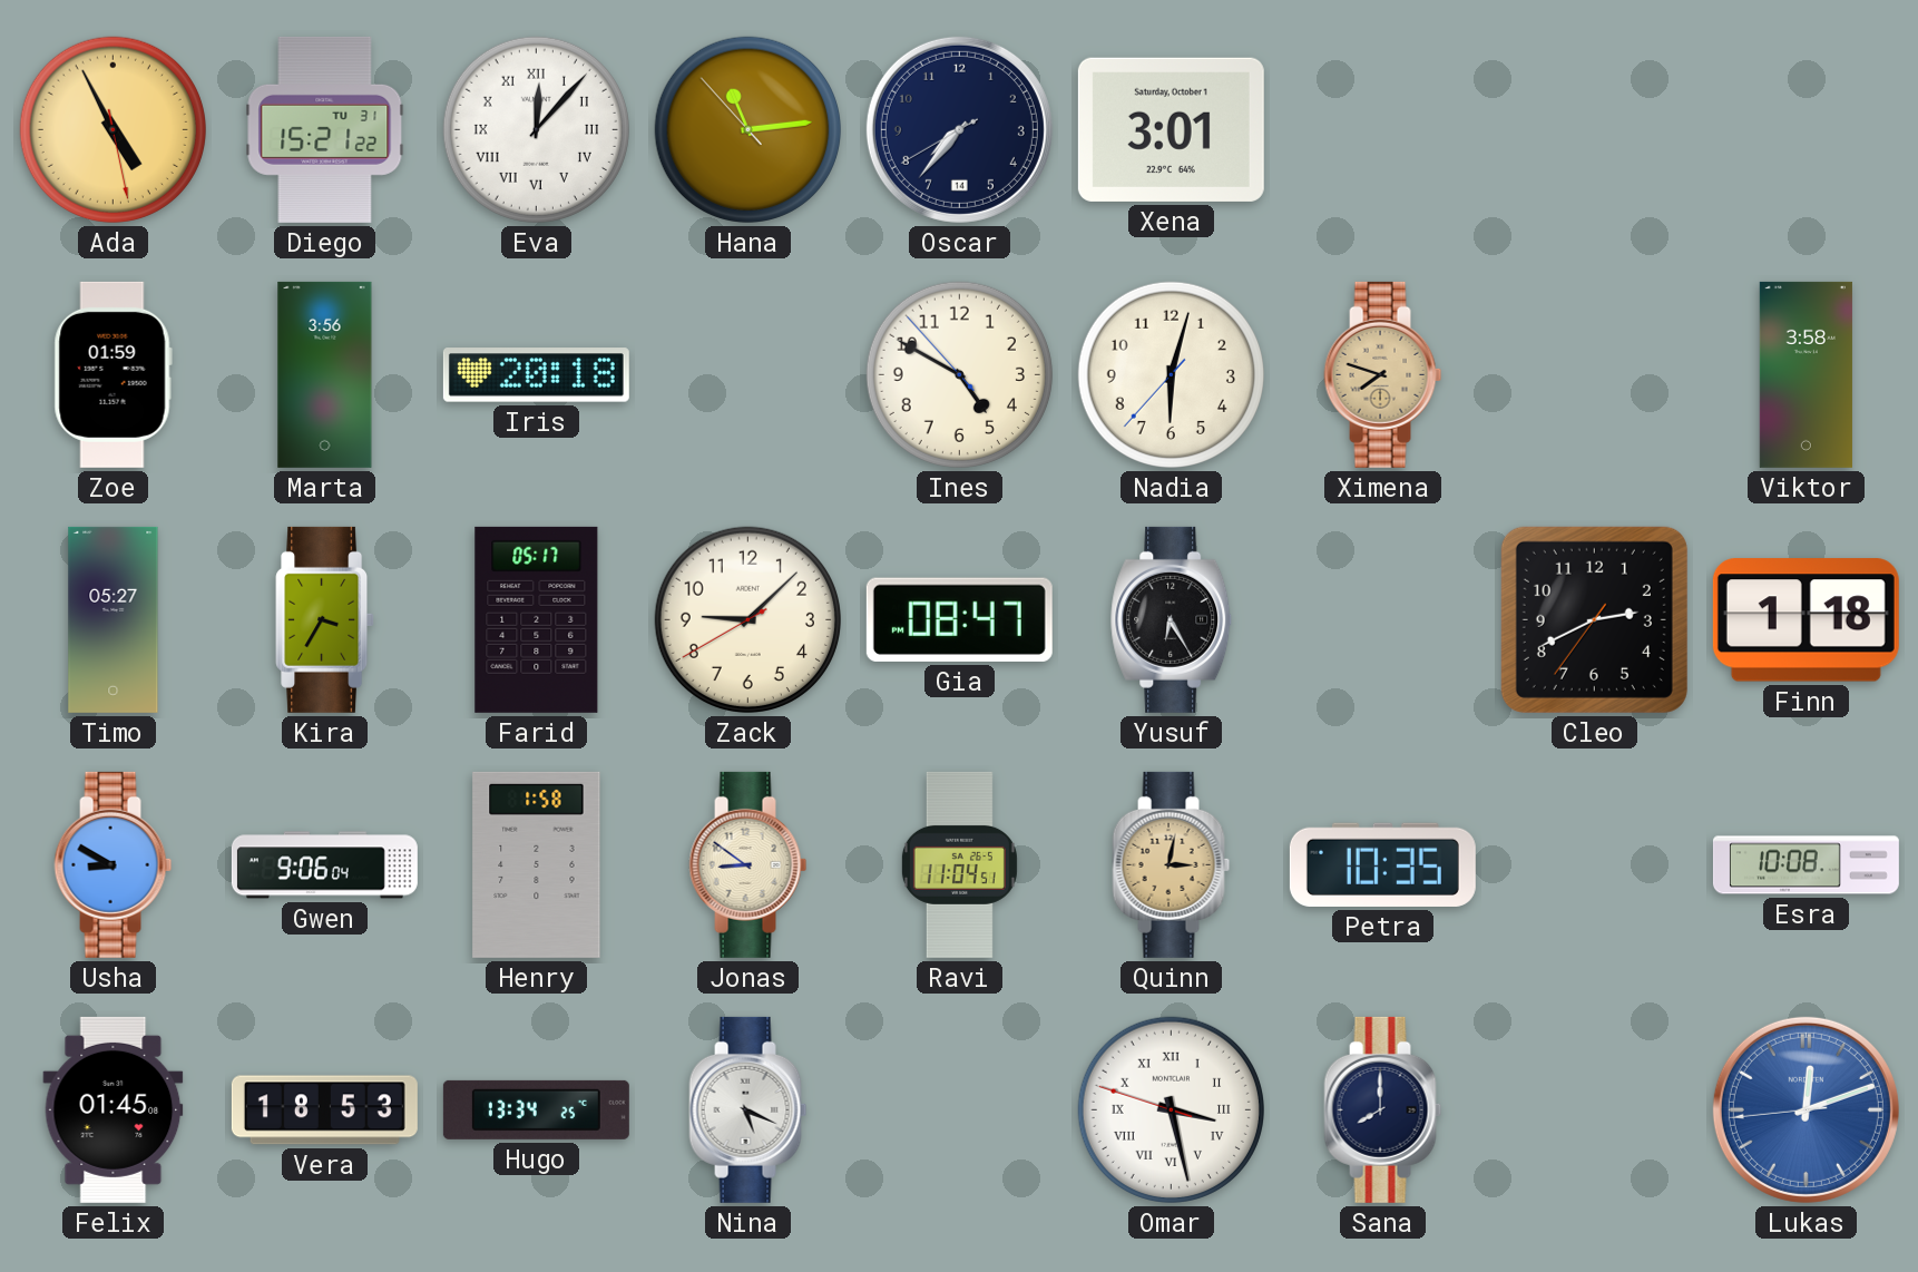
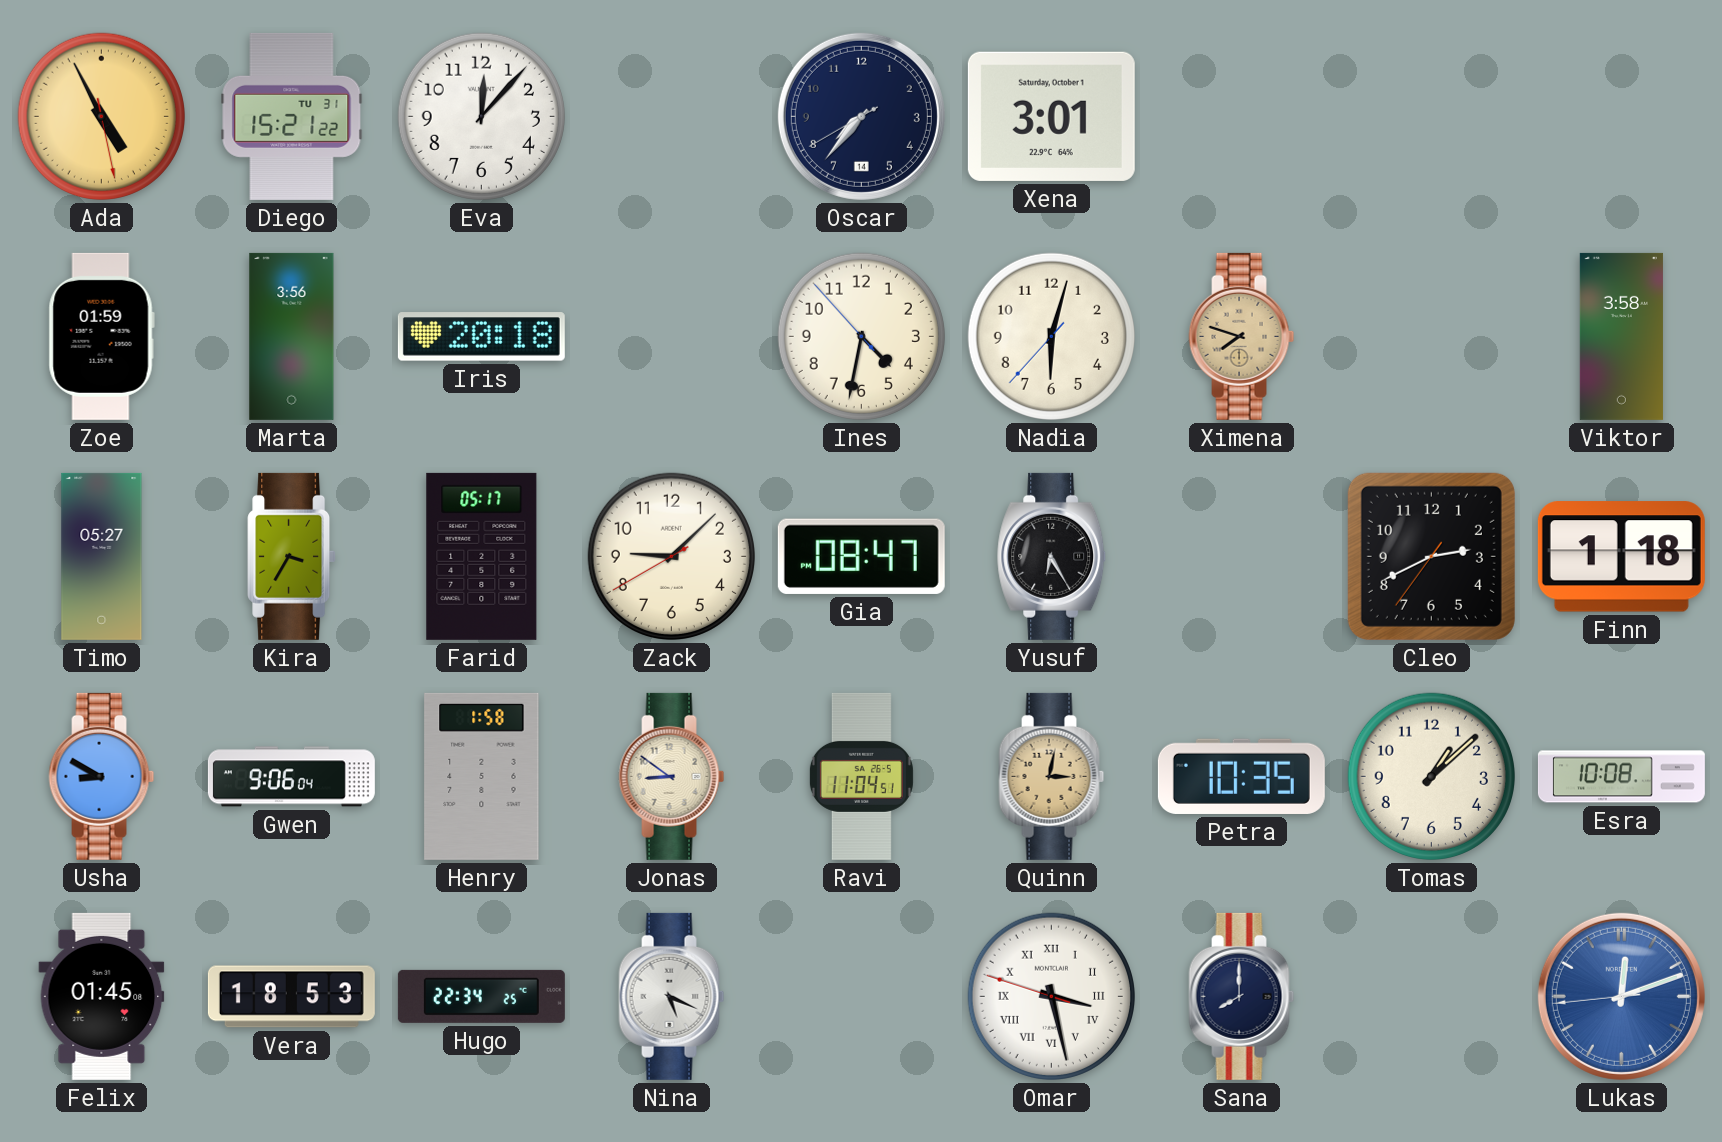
Eva numerals: Roman -> Arabic (481, 116)
Hana: 11:13 -> none (747, 129)
Ines: 4:49 -> 4:31 (861, 336)
Tomas: none -> 1:08 (1431, 776)
Hugo: 13:34 -> 22:34 (481, 996)
